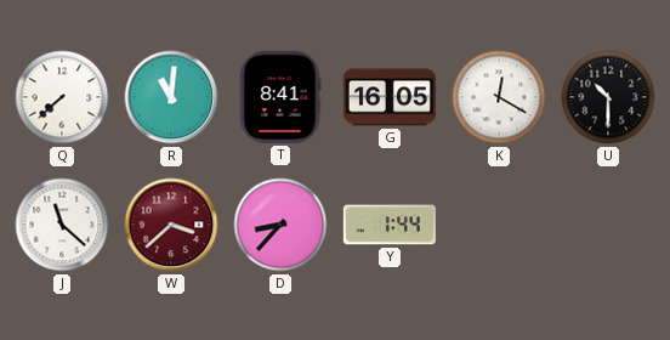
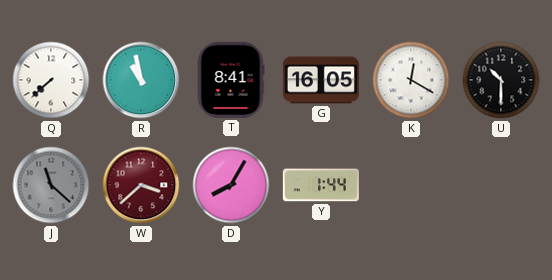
R: 11:01 -> 10:58 (141, 80)
J dial: white -> grey (51, 185)
D: 8:37 -> 8:05 (231, 185)
